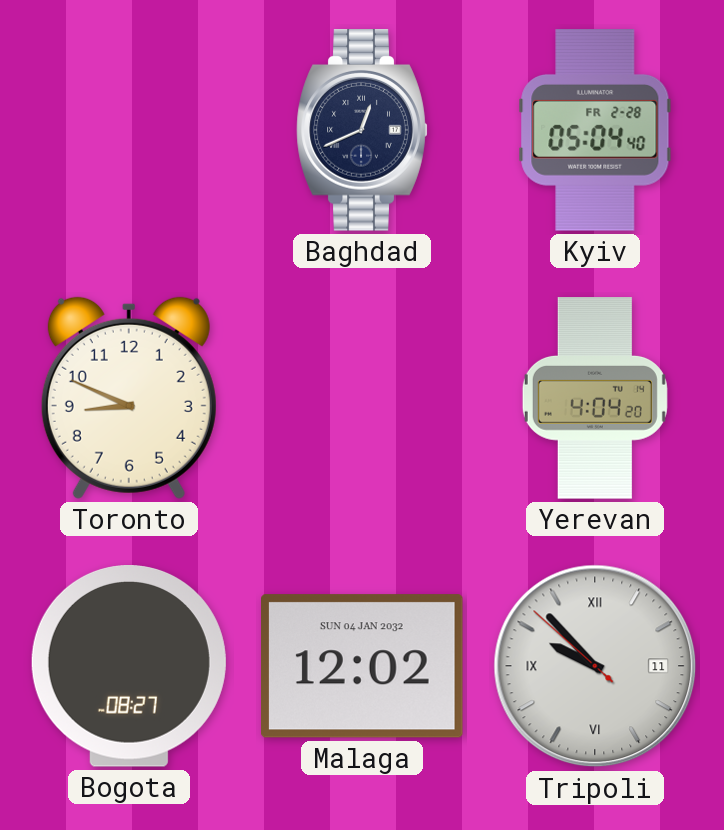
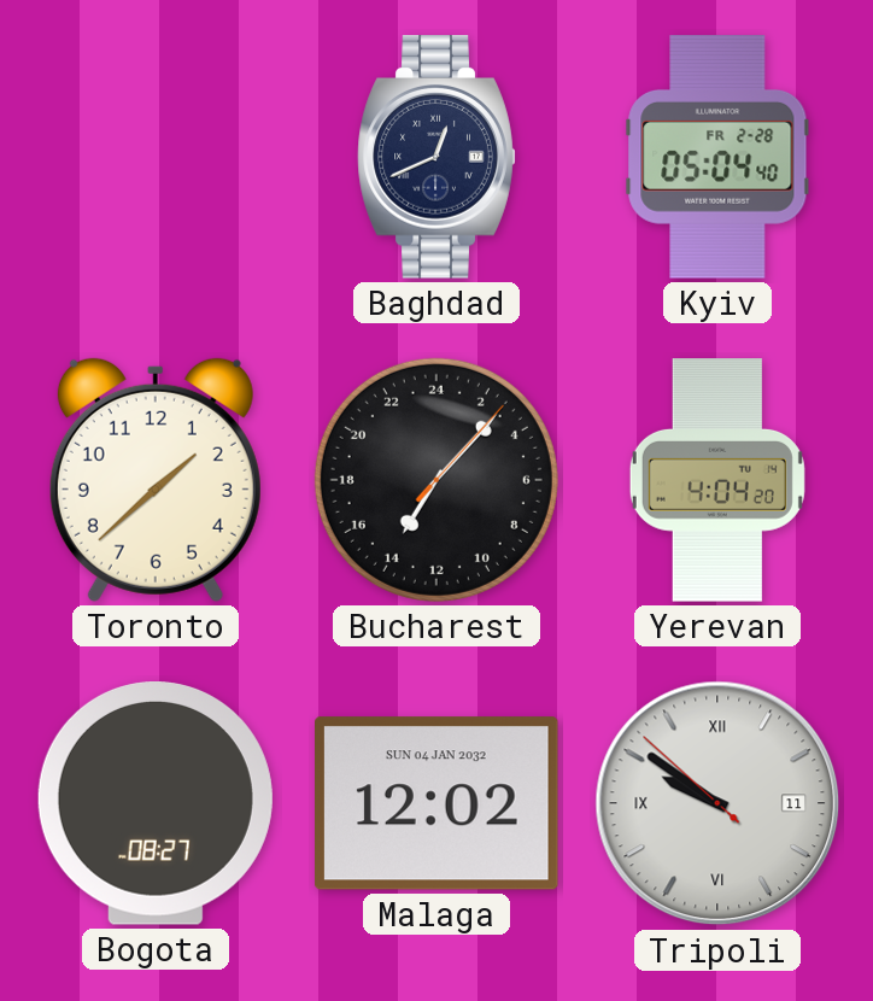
Toronto: 8:49 -> 1:38 (156, 480)
Bucharest: none -> 14:07 (436, 480)
Tripoli: 9:52 -> 9:50 (717, 803)
